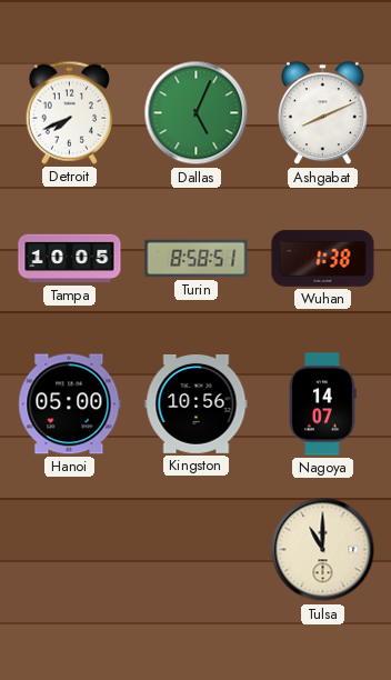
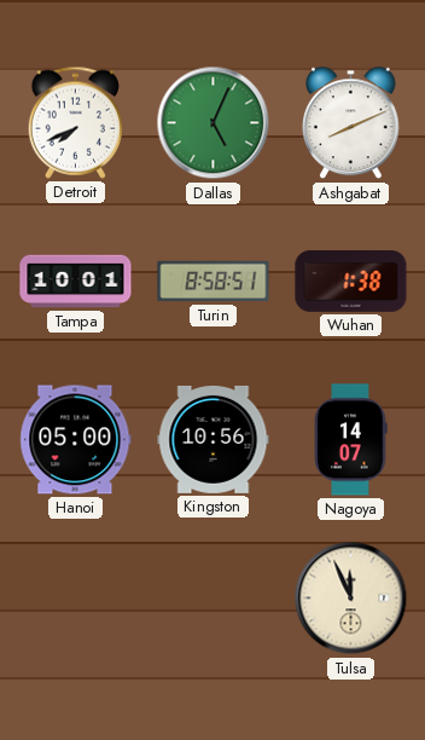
Tampa: 10:05 -> 10:01 (76, 282)
Tulsa: 11:00 -> 11:56 (351, 599)
